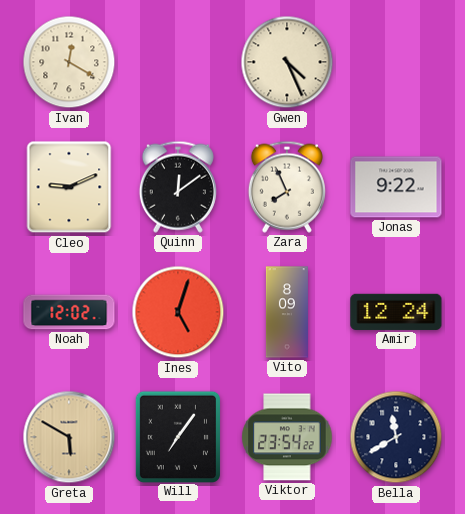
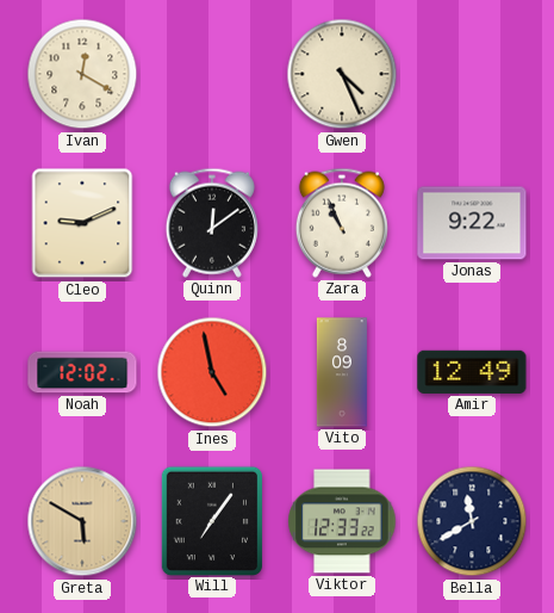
Zara: 7:56 -> 10:56 (342, 223)
Ines: 5:03 -> 4:58 (212, 372)
Amir: 12:24 -> 12:49 (472, 372)
Viktor: 23:54 -> 12:33 (342, 521)
